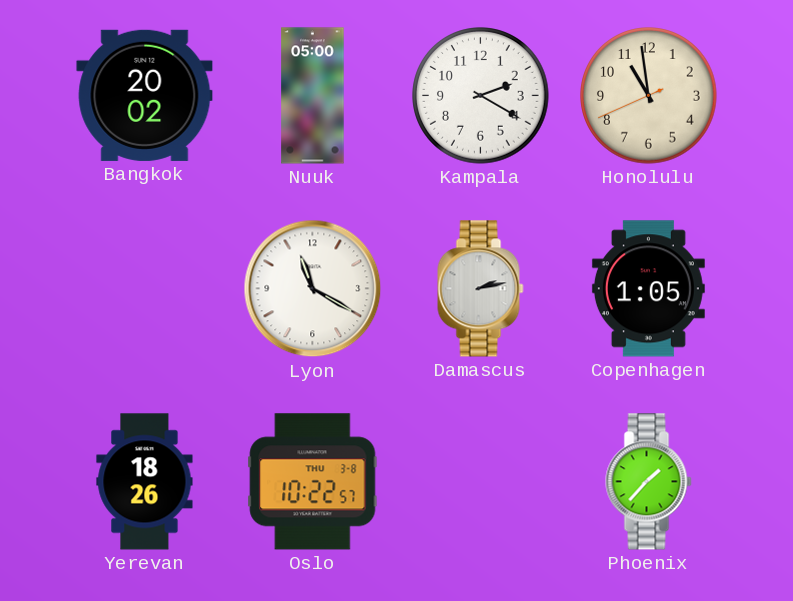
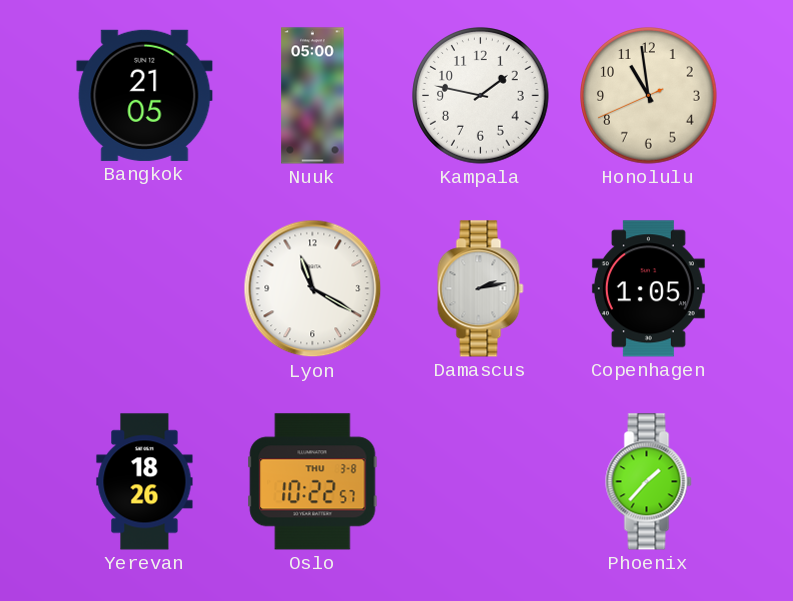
Bangkok: 20:02 -> 21:05 (145, 95)
Kampala: 2:20 -> 1:47 (481, 96)
